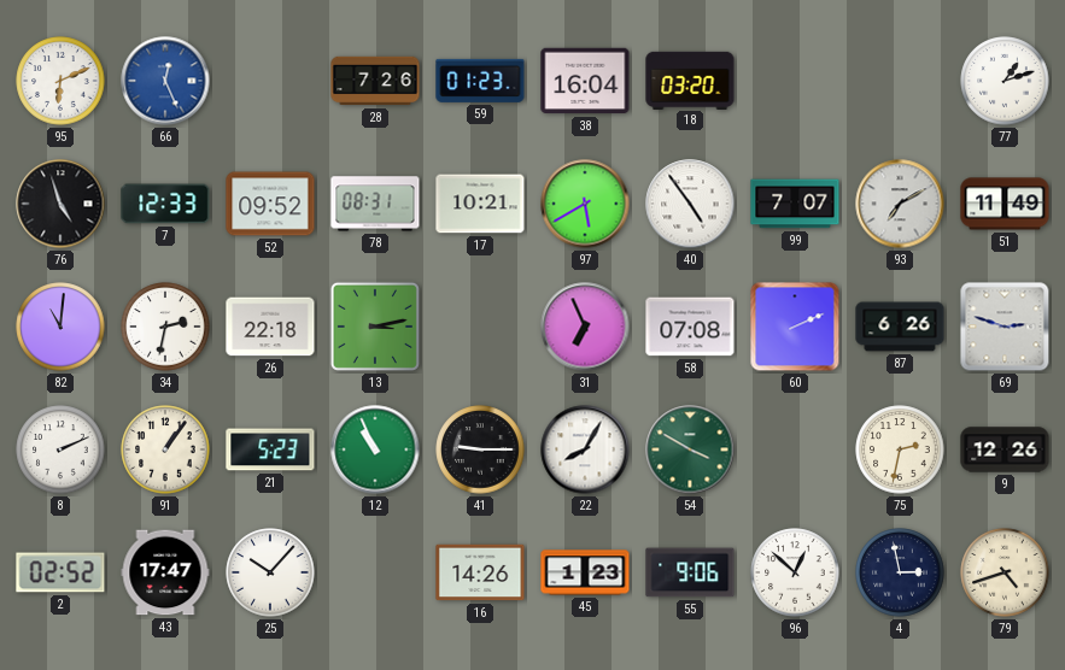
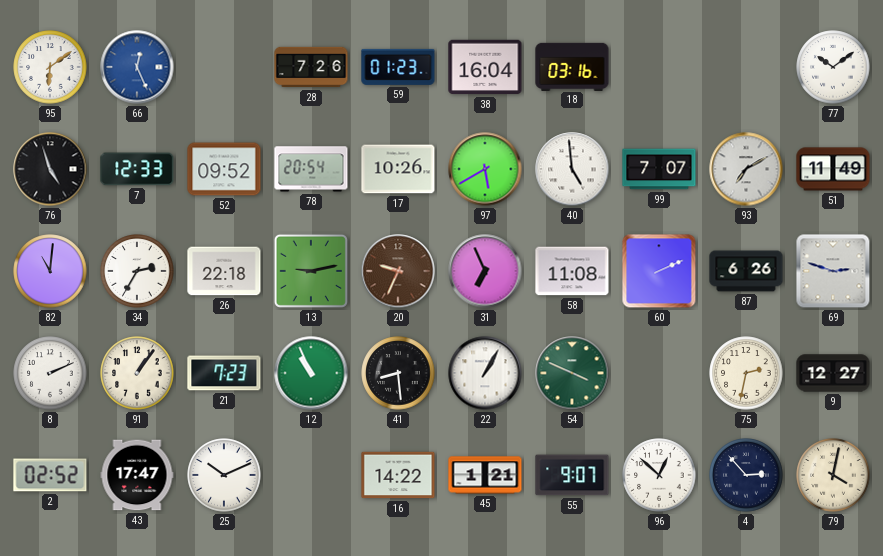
95: 6:11 -> 6:09 (50, 67)
18: 03:20 -> 03:16 (572, 66)
77: 1:12 -> 10:09 (833, 67)
78: 08:31 -> 20:54 (311, 169)
17: 10:21 -> 10:26 (398, 169)
40: 4:54 -> 4:59 (572, 169)
34: 2:32 -> 2:35 (137, 271)
13: 3:13 -> 9:13 (311, 271)
20: none -> 9:34 (398, 271)
58: 07:08 -> 11:08 (572, 271)
21: 5:23 -> 7:23 (224, 373)
41: 9:15 -> 8:29 (398, 373)
22: 8:05 -> 1:05 (485, 373)
54: 3:50 -> 3:49 (572, 373)
9: 12:26 -> 12:27 (833, 373)
25: 10:07 -> 10:11 (224, 475)
16: 14:26 -> 14:22 (398, 475)
45: 1:23 -> 1:21 (485, 475)
55: 9:06 -> 9:07 (572, 475)
4: 2:58 -> 2:53 (746, 475)
79: 4:42 -> 4:02 (833, 475)
